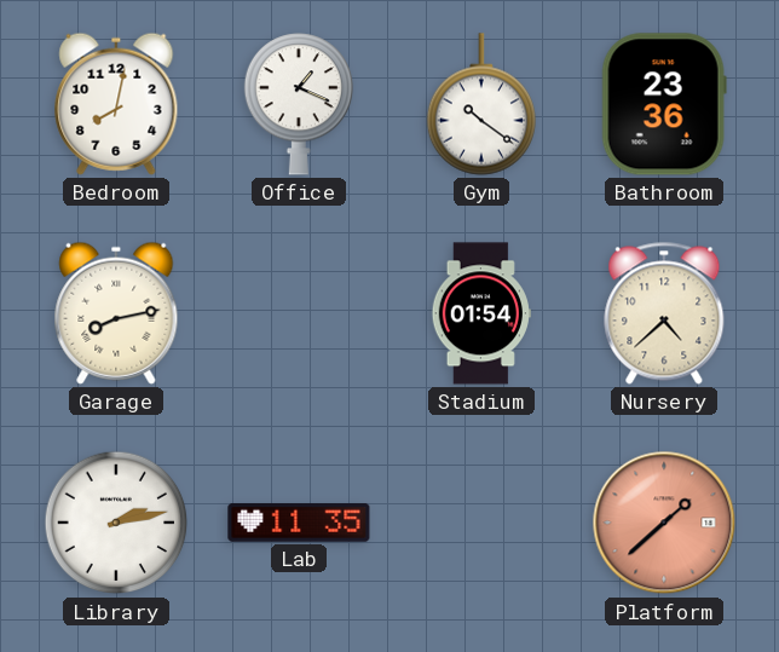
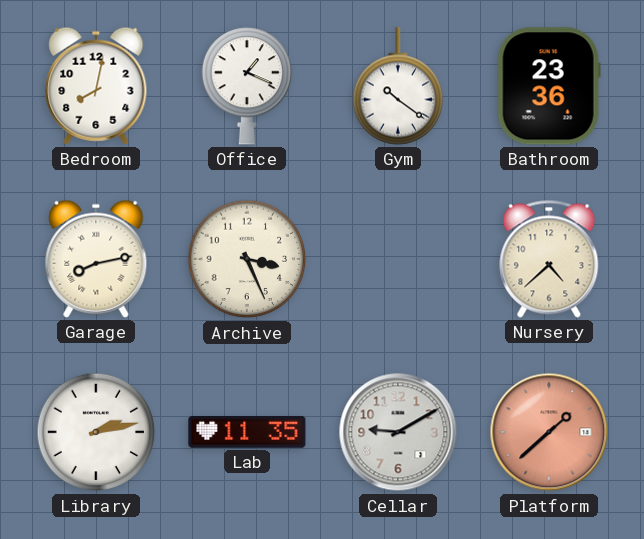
Archive: none -> 3:26 (247, 259)
Stadium: 01:54 -> none (481, 313)
Cellar: none -> 9:10 (398, 432)
